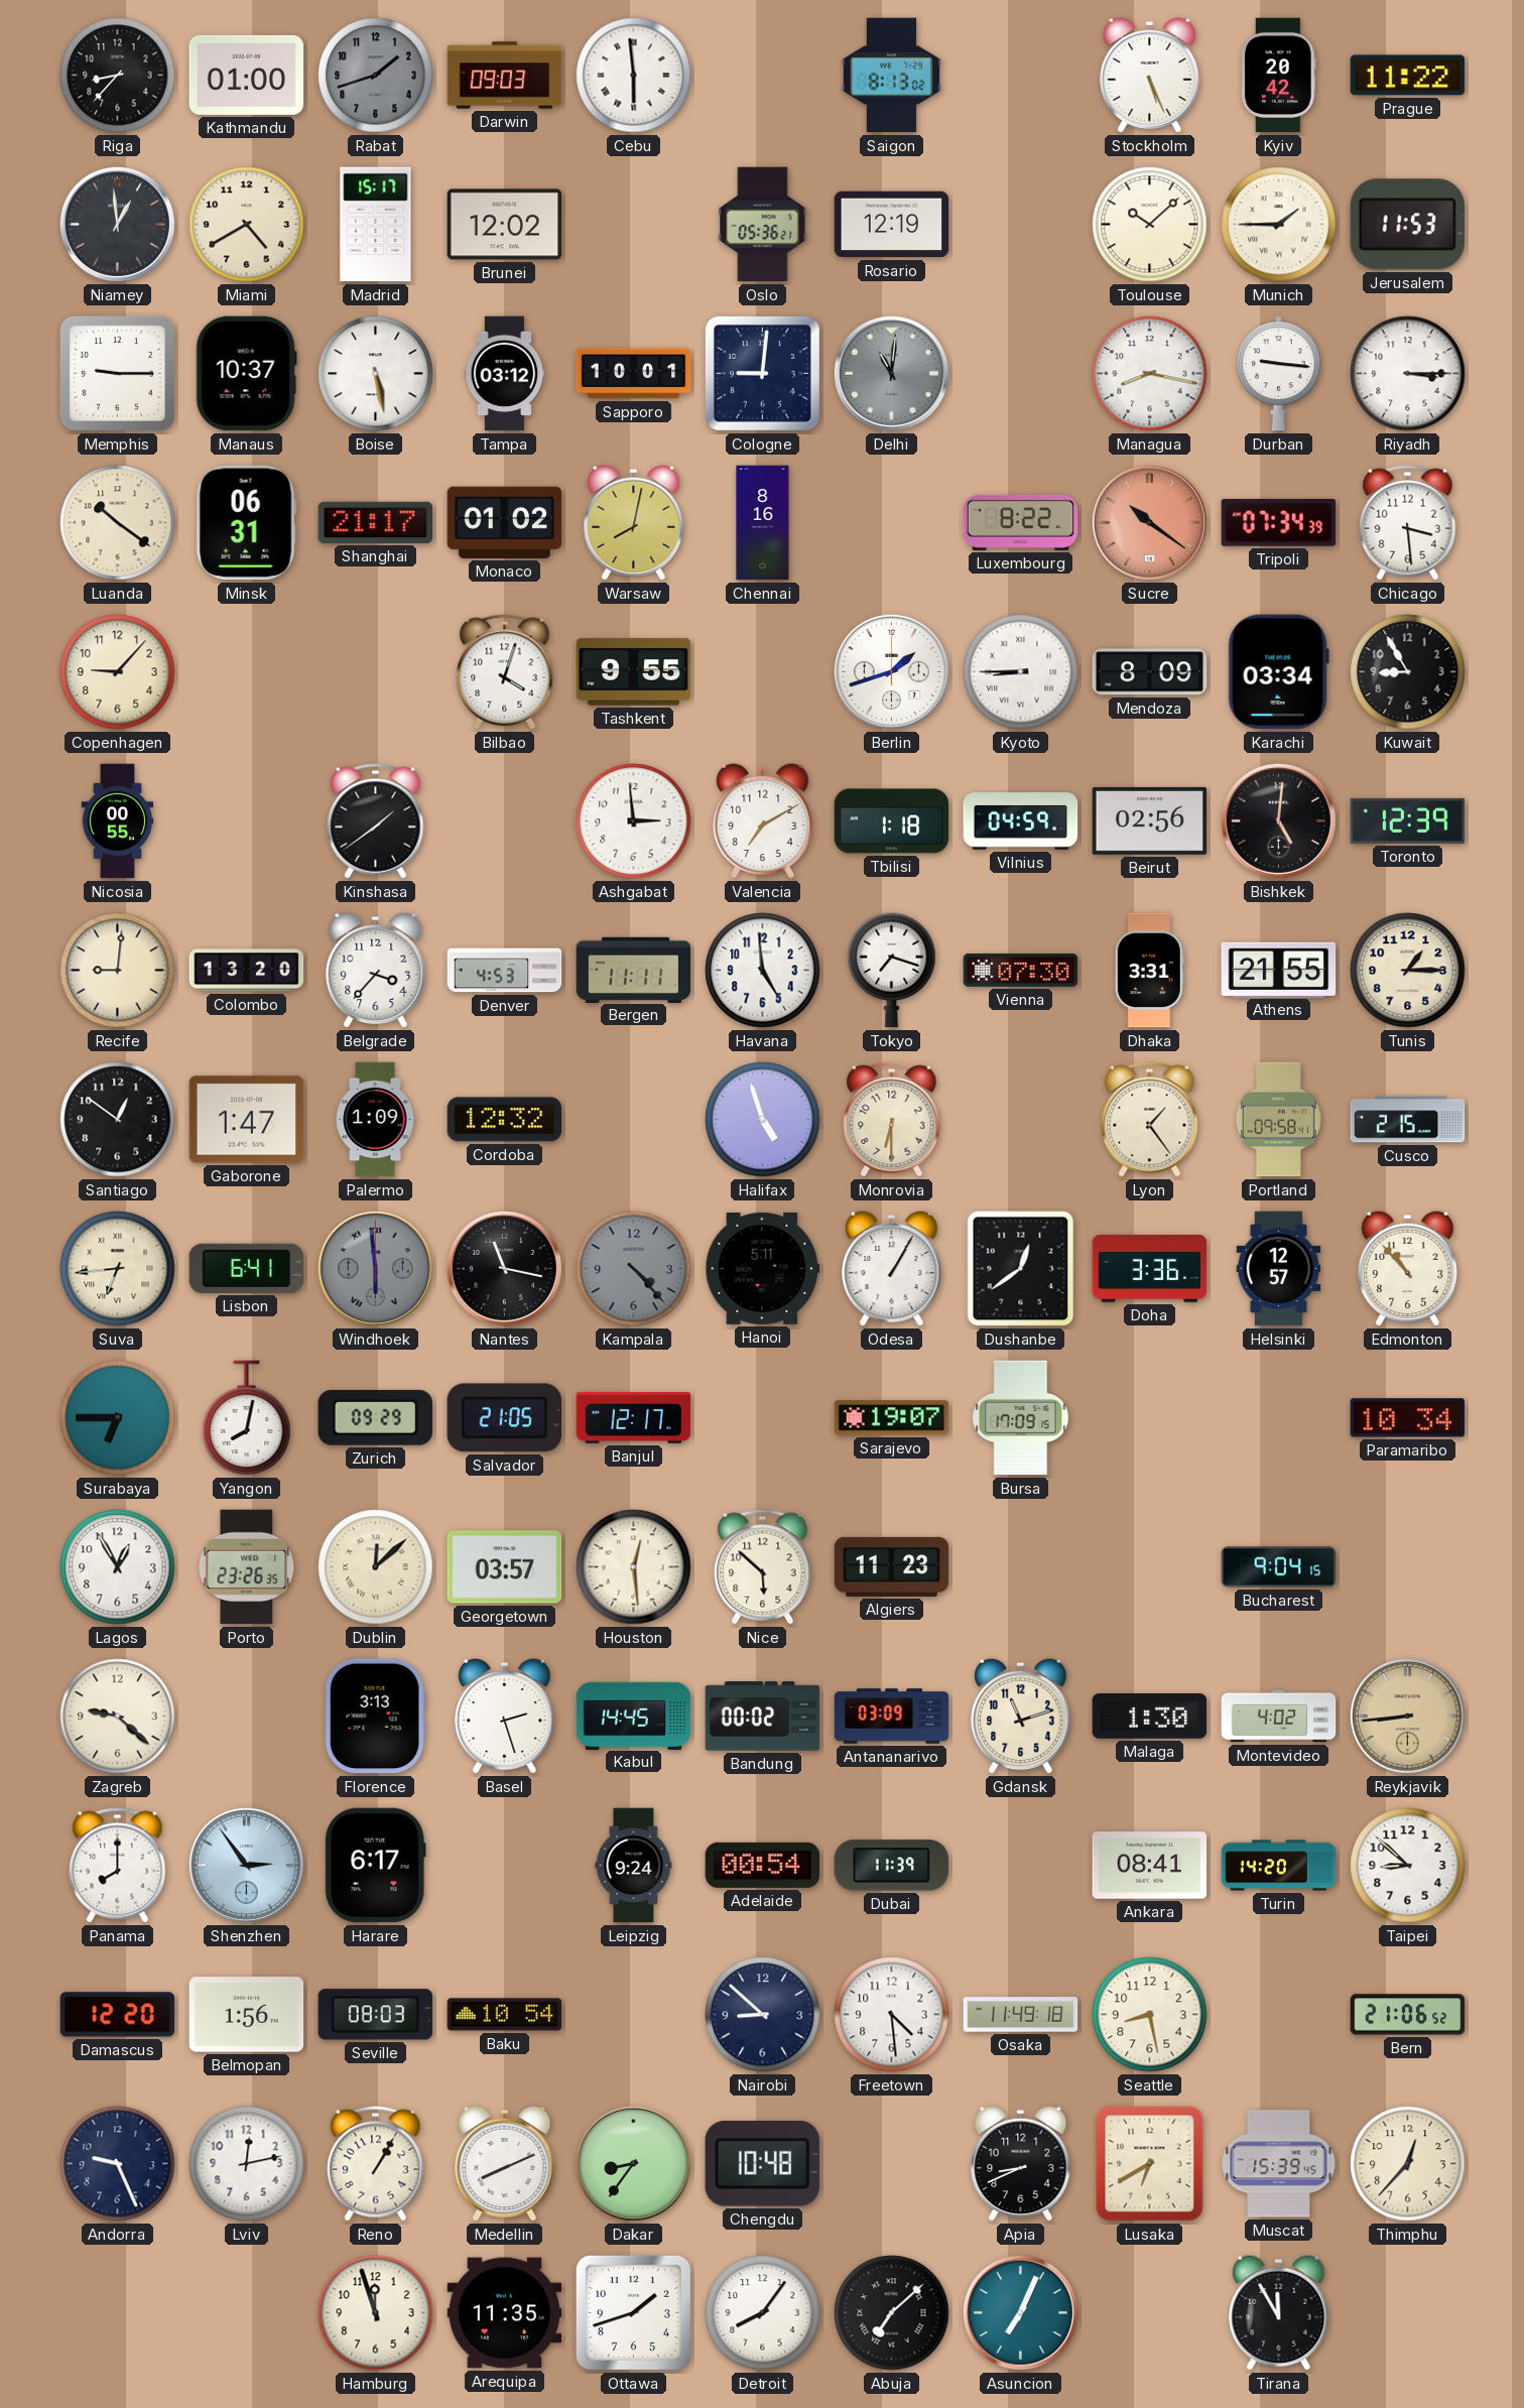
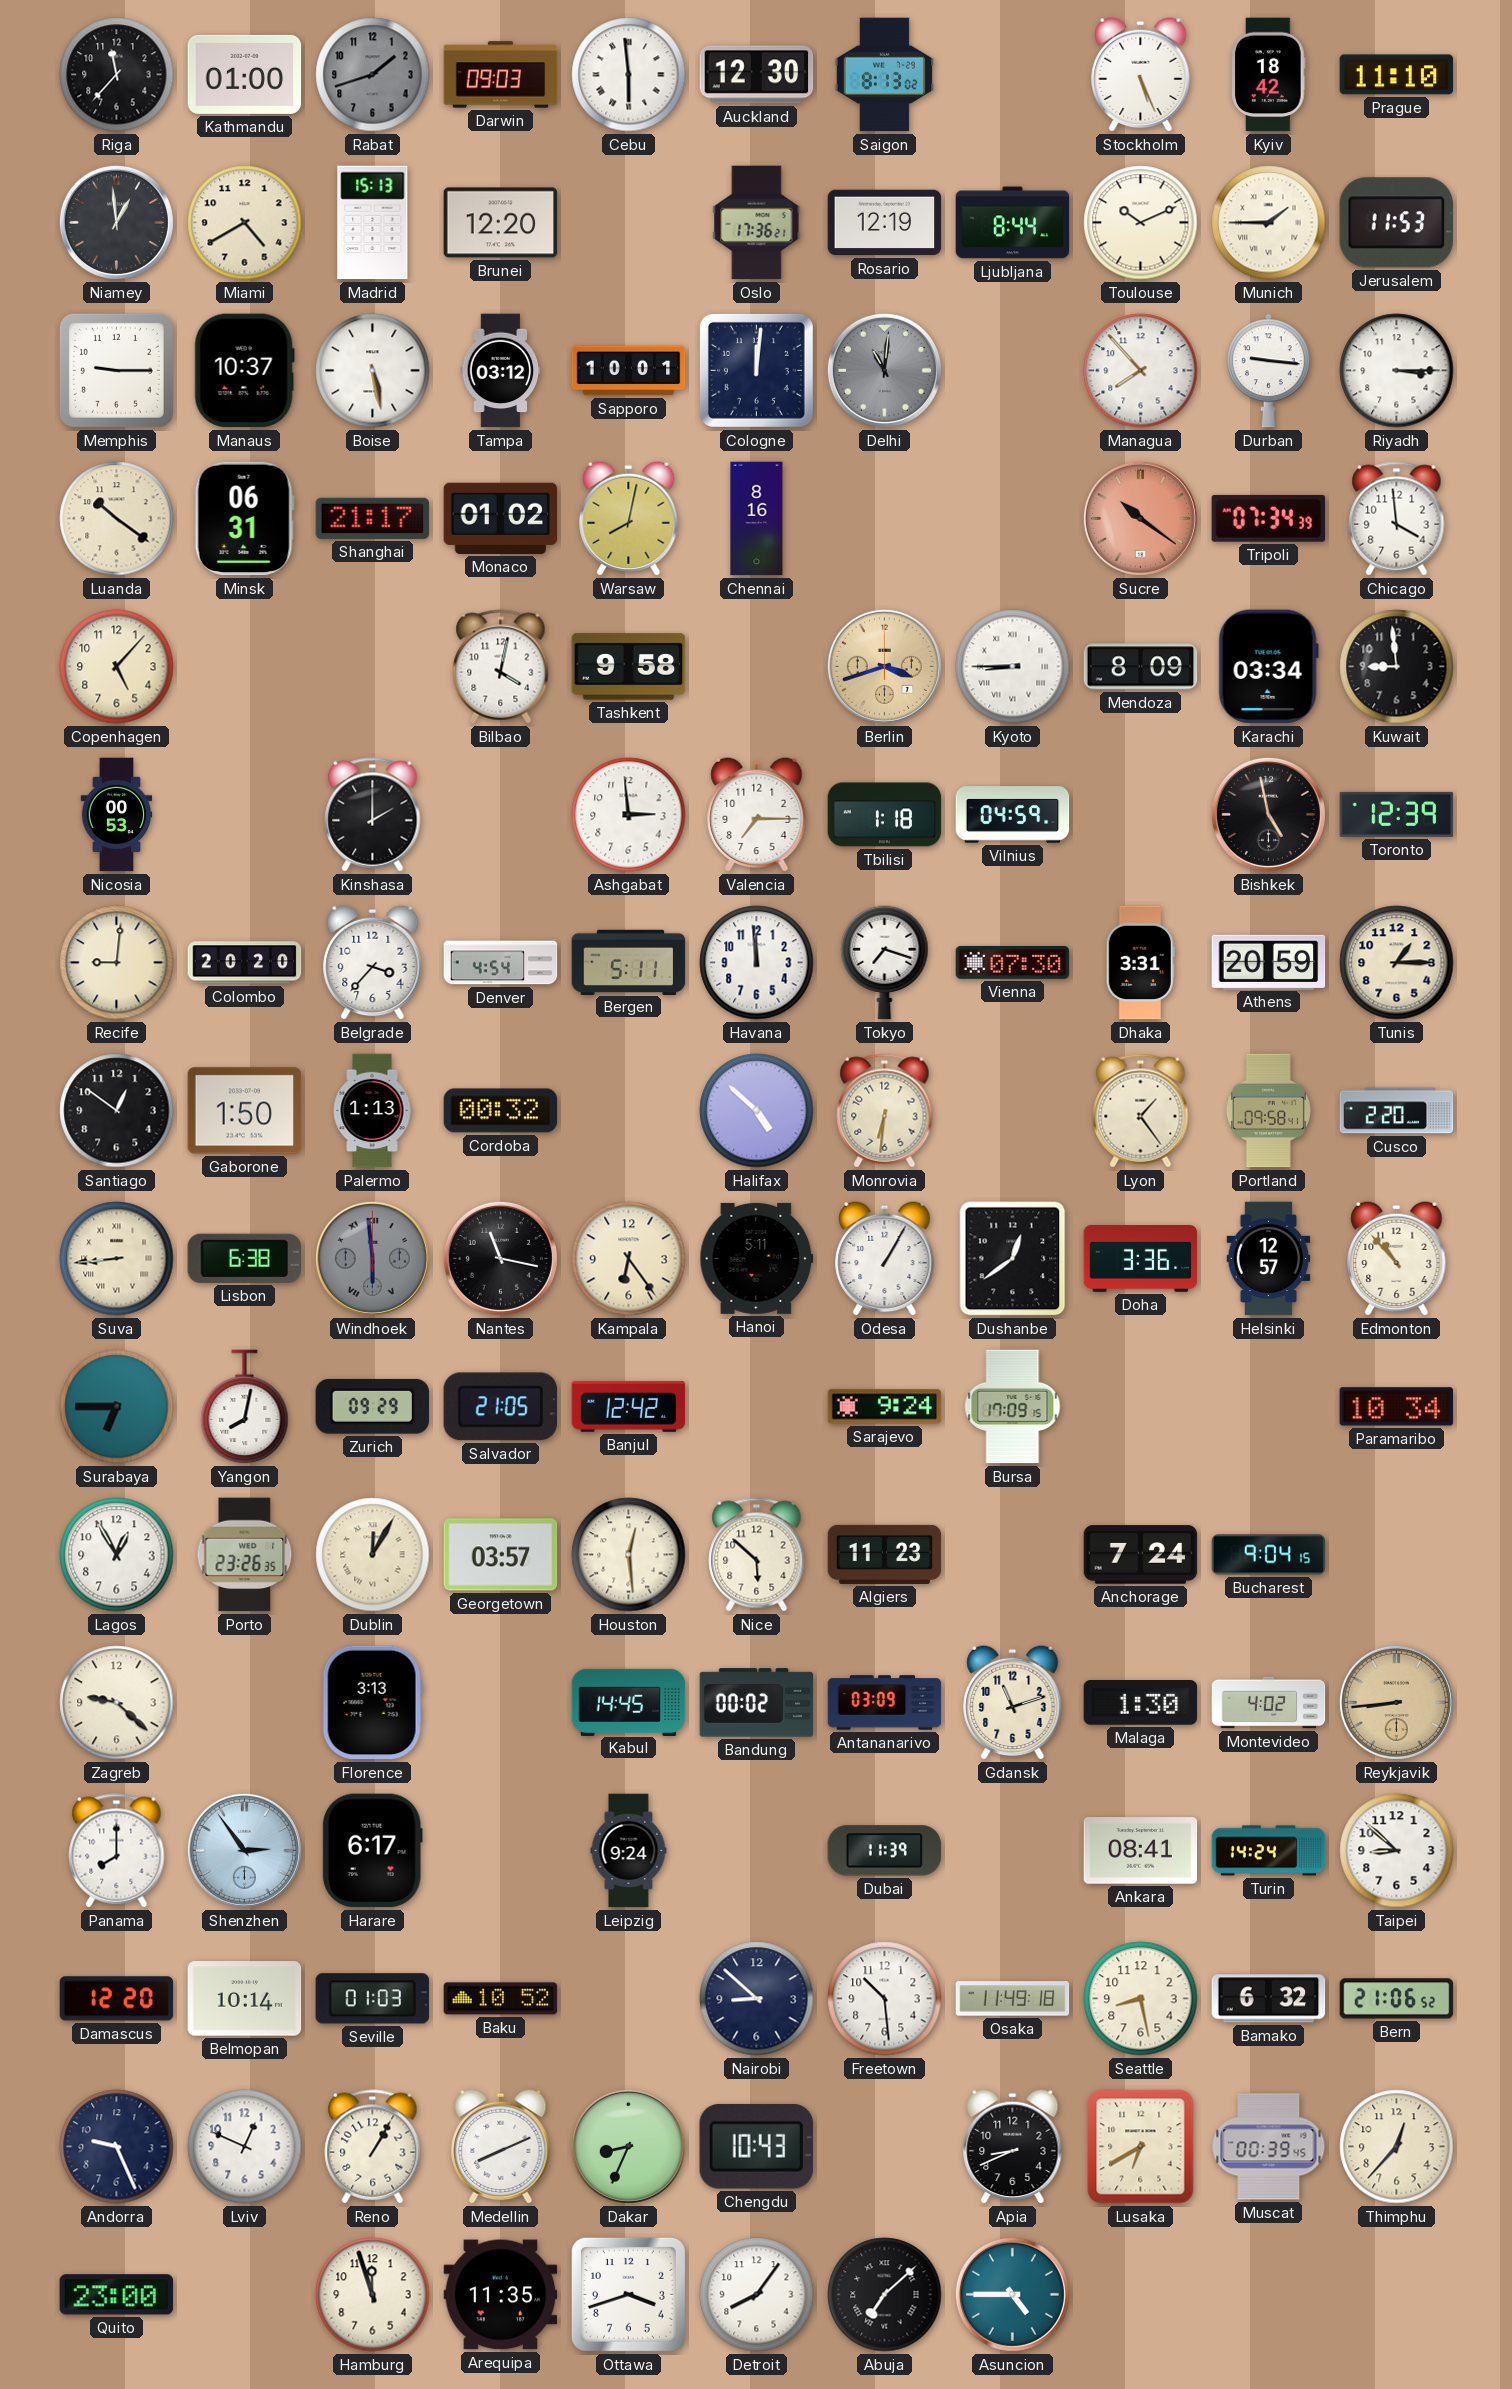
Riga: 8:37 -> 11:37 (117, 75)
Auckland: none -> 12:30 (757, 75)
Kyiv: 20:42 -> 18:42 (1269, 75)
Prague: 11:22 -> 11:10 (1397, 75)
Madrid: 15:17 -> 15:13 (373, 223)
Brunei: 12:02 -> 12:20 (501, 223)
Oslo: 05:36 -> 17:36 (757, 223)
Ljubljana: none -> 8:44 (1013, 223)
Toulouse: 10:08 -> 10:11 (1141, 223)
Cologne: 9:01 -> 12:01 (756, 370)
Managua: 8:17 -> 7:53 (1141, 371)
Luxembourg: 8:22 -> none (1021, 522)
Chicago: 3:29 -> 3:59 (1397, 519)
Copenhagen: 9:07 -> 5:07 (117, 667)
Bilbao: 4:03 -> 4:02 (501, 667)
Tashkent: 9:55 -> 9:58 (629, 667)
Berlin: 1:42 -> 3:42 (884, 666)
Berlin dial: white -> champagne (884, 666)
Kuwait: 8:55 -> 8:59 (1397, 667)
Nicosia: 00:55 -> 00:53 (117, 815)
Kinshasa: 1:39 -> 2:00 (373, 815)
Valencia: 7:10 -> 7:15 (757, 814)
Beirut: 02:56 -> none (1150, 820)
Bishkek: 5:01 -> 4:58 (1268, 814)
Colombo: 13:20 -> 20:20 (245, 963)
Denver: 4:53 -> 4:54 (501, 963)
Bergen: 11:11 -> 5:11 (629, 962)
Havana: 4:59 -> 11:59 (757, 963)
Athens: 21:55 -> 20:59 (1269, 962)
Gaborone: 1:47 -> 1:50 (245, 1111)
Palermo: 1:09 -> 1:13 (372, 1111)
Cordoba: 12:32 -> 00:32 (501, 1111)
Halifax: 4:57 -> 4:52 (757, 1111)
Monrovia: 6:30 -> 6:31 (885, 1111)
Cusco: 2:15 -> 2:20 (1397, 1111)
Suva: 6:44 -> 8:44 (117, 1259)
Lisbon: 6:41 -> 6:38 (245, 1258)
Kampala: 4:23 -> 6:24 (629, 1259)
Kampala dial: grey -> cream (629, 1259)
Banjul: 12:17 -> 12:42 (629, 1406)
Sarajevo: 19:07 -> 9:24 (885, 1407)
Dublin: 12:08 -> 12:05 (373, 1555)
Anchorage: none -> 7:24 (1141, 1555)
Basel: 2:27 -> none (505, 1716)
Adelaide: 00:54 -> none (763, 1865)
Turin: 14:20 -> 14:24 (1269, 1851)
Belmopan: 1:56 -> 10:14 (245, 1999)
Seville: 08:03 -> 01:03 (373, 1999)
Baku: 10:54 -> 10:52 (501, 1999)
Freetown: 4:29 -> 10:29 (885, 1999)
Bamako: none -> 6:32 (1269, 1999)
Lviv: 12:13 -> 12:49 (245, 2147)
Dakar: 8:36 -> 8:34 (628, 2146)
Chengdu: 10:48 -> 10:43 (756, 2146)
Muscat: 15:39 -> 00:39 (1269, 2147)
Quito: none -> 23:00 (117, 2295)
Ottawa: 1:42 -> 3:42 (628, 2294)
Asuncion: 7:04 -> 4:45 (1012, 2294)
Tirana: 11:55 -> none (1279, 2312)
